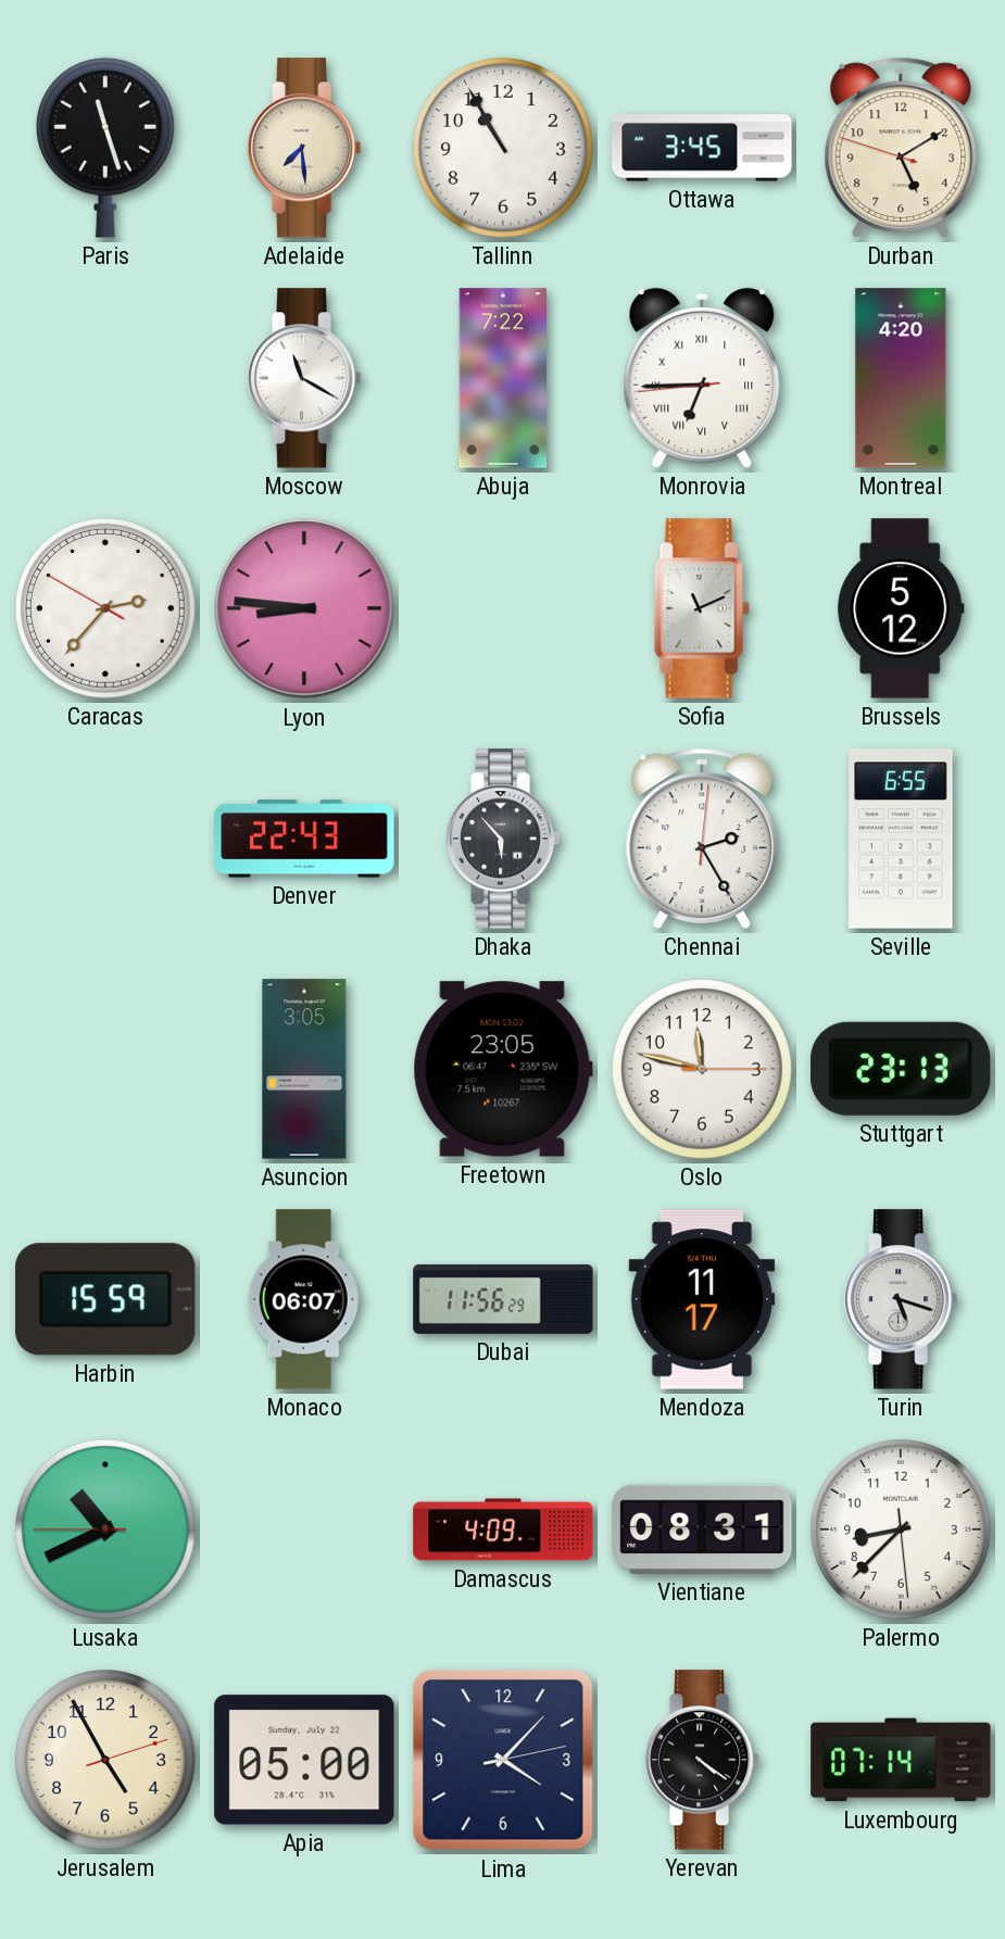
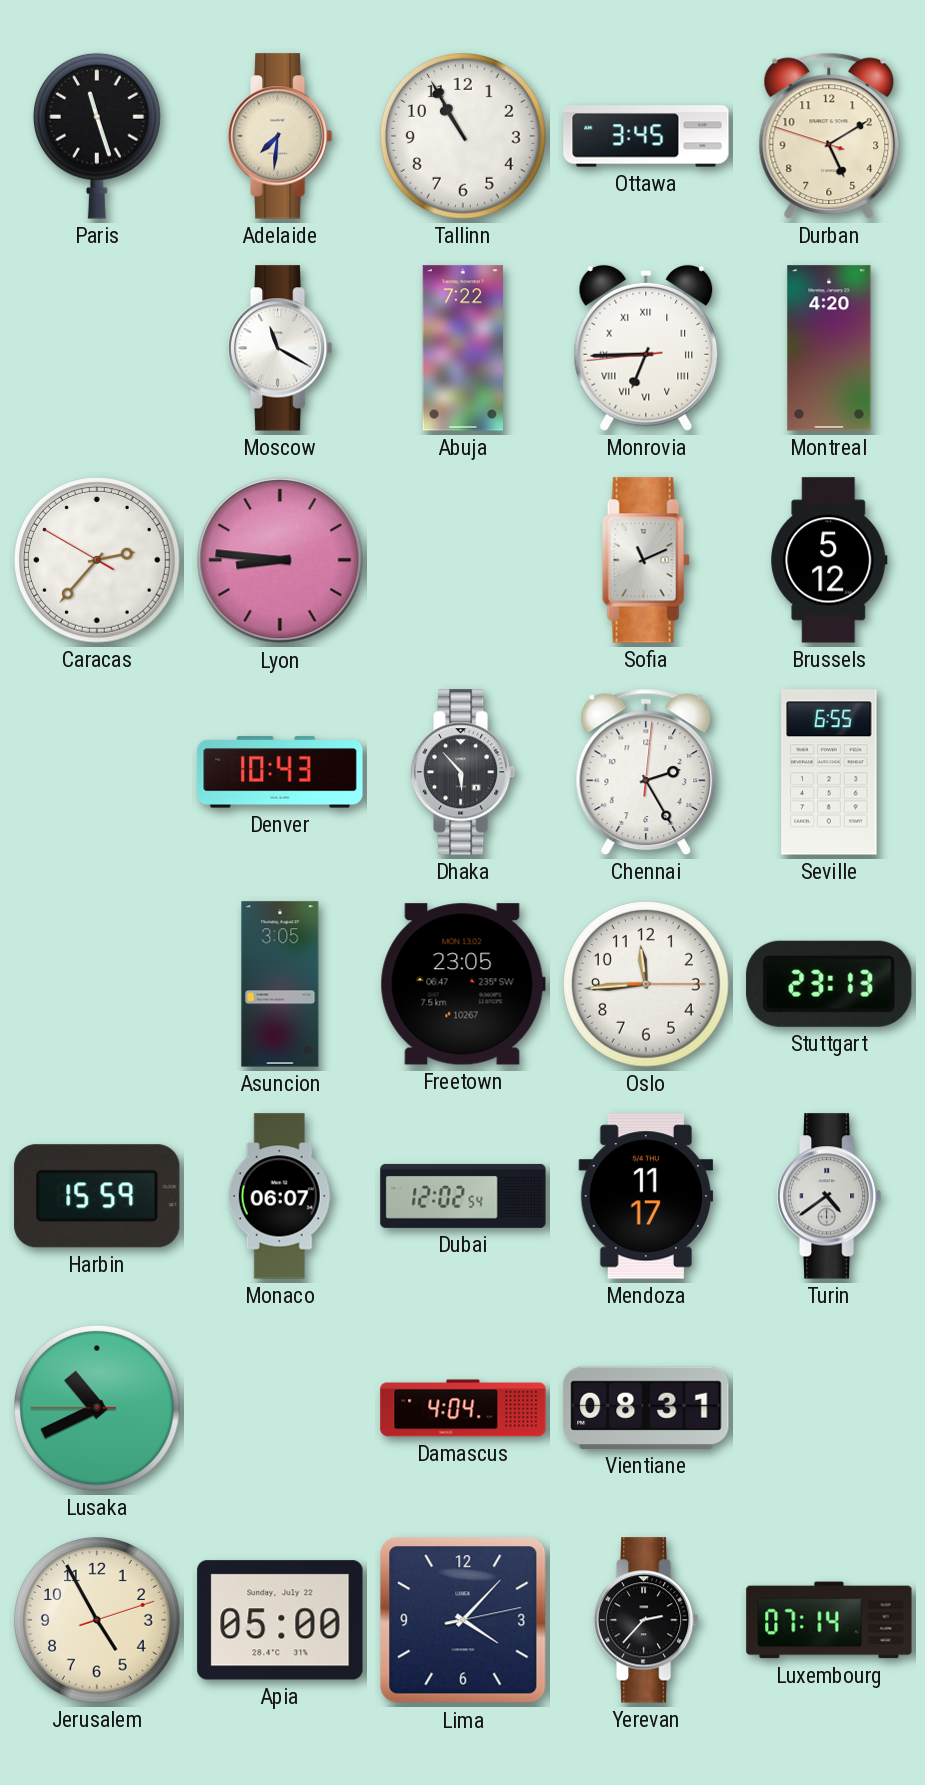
Adelaide: 7:29 -> 7:31 (280, 136)
Denver: 22:43 -> 10:43 (280, 772)
Oslo: 11:47 -> 11:44 (647, 985)
Dubai: 11:56 -> 12:02 (463, 1196)
Turin: 5:18 -> 4:39 (829, 1196)
Damascus: 4:09 -> 4:04 (463, 1408)
Palermo: 8:37 -> none (902, 1531)
Yerevan: 4:21 -> 2:37 (646, 1620)
